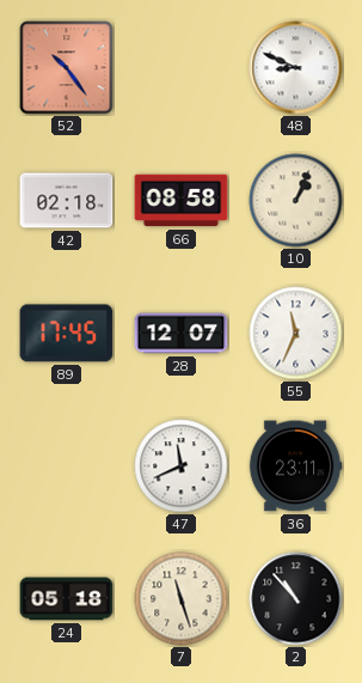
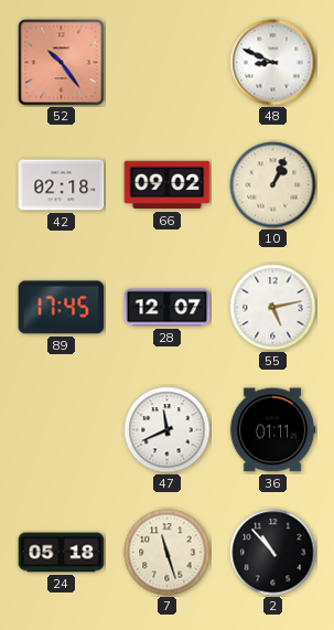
66: 08:58 -> 09:02 (168, 185)
55: 11:34 -> 5:13 (273, 308)
36: 23:11 -> 01:11 (272, 430)
